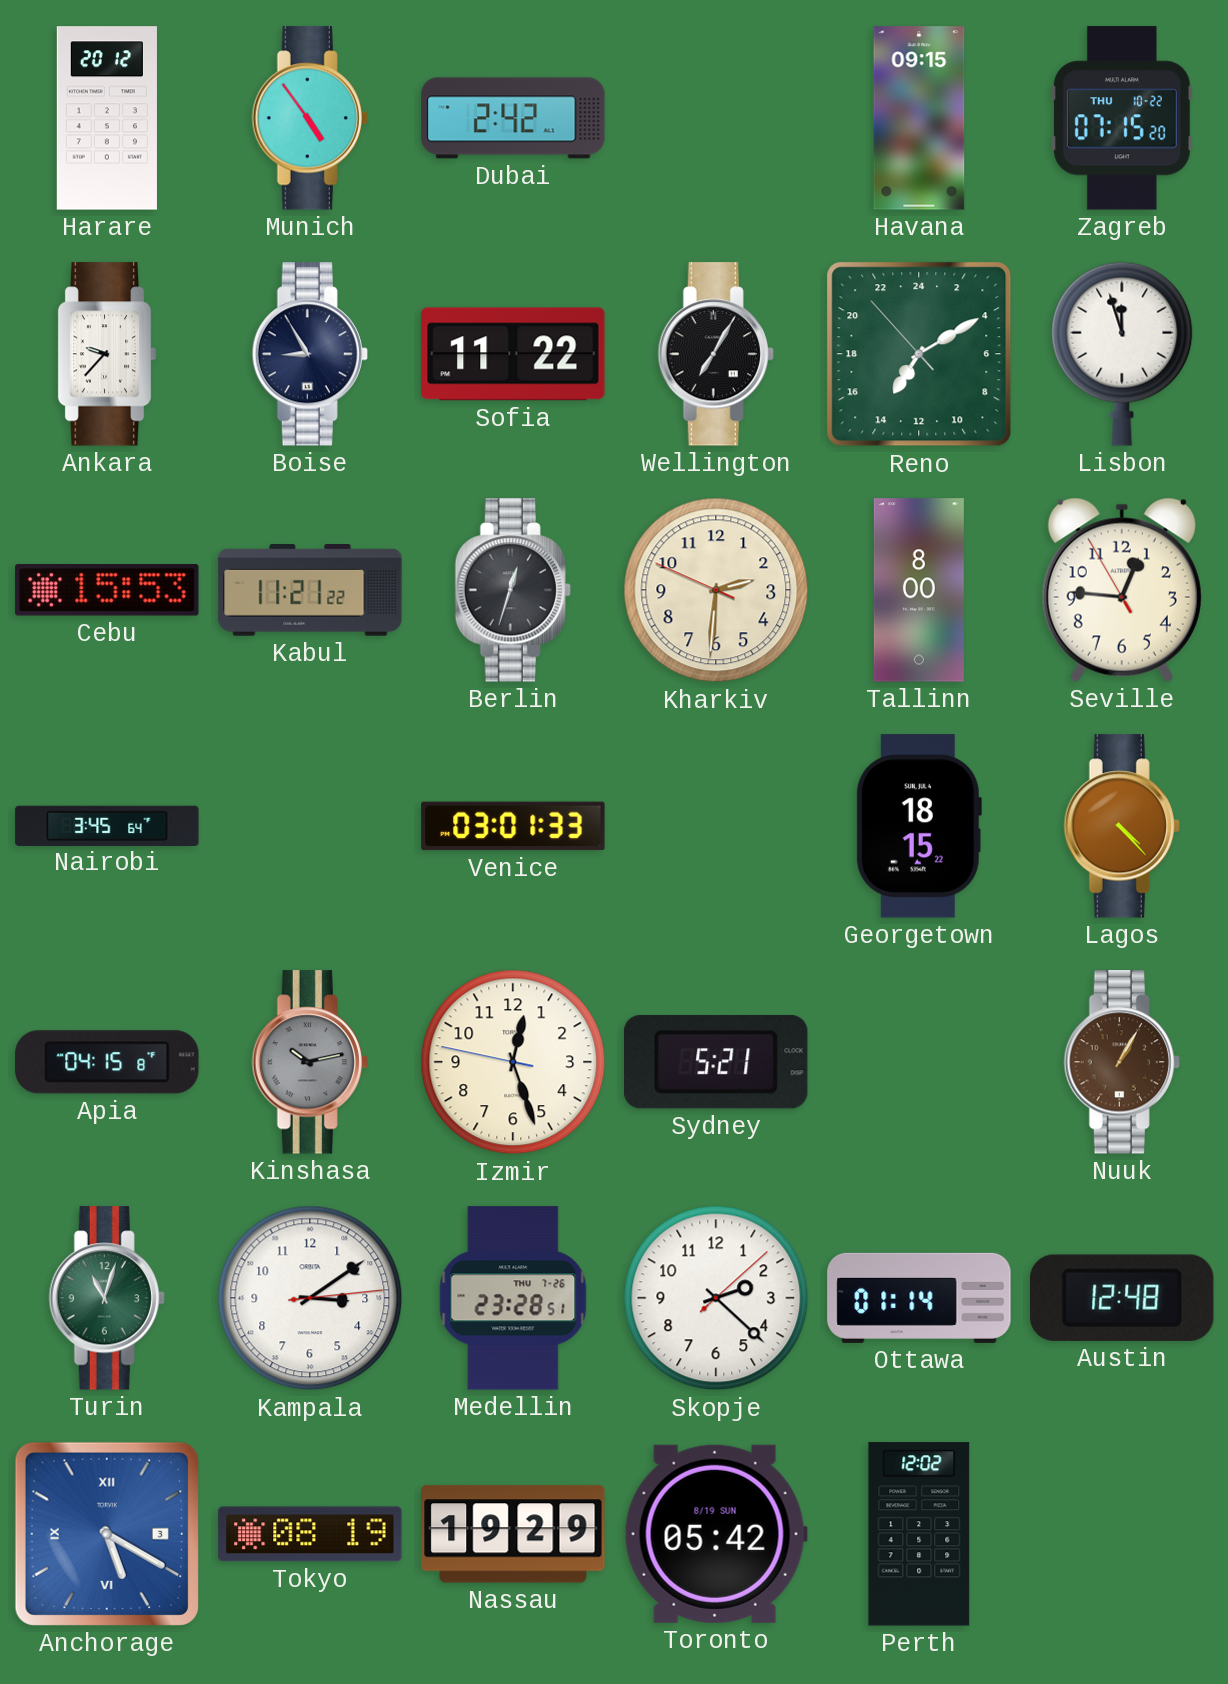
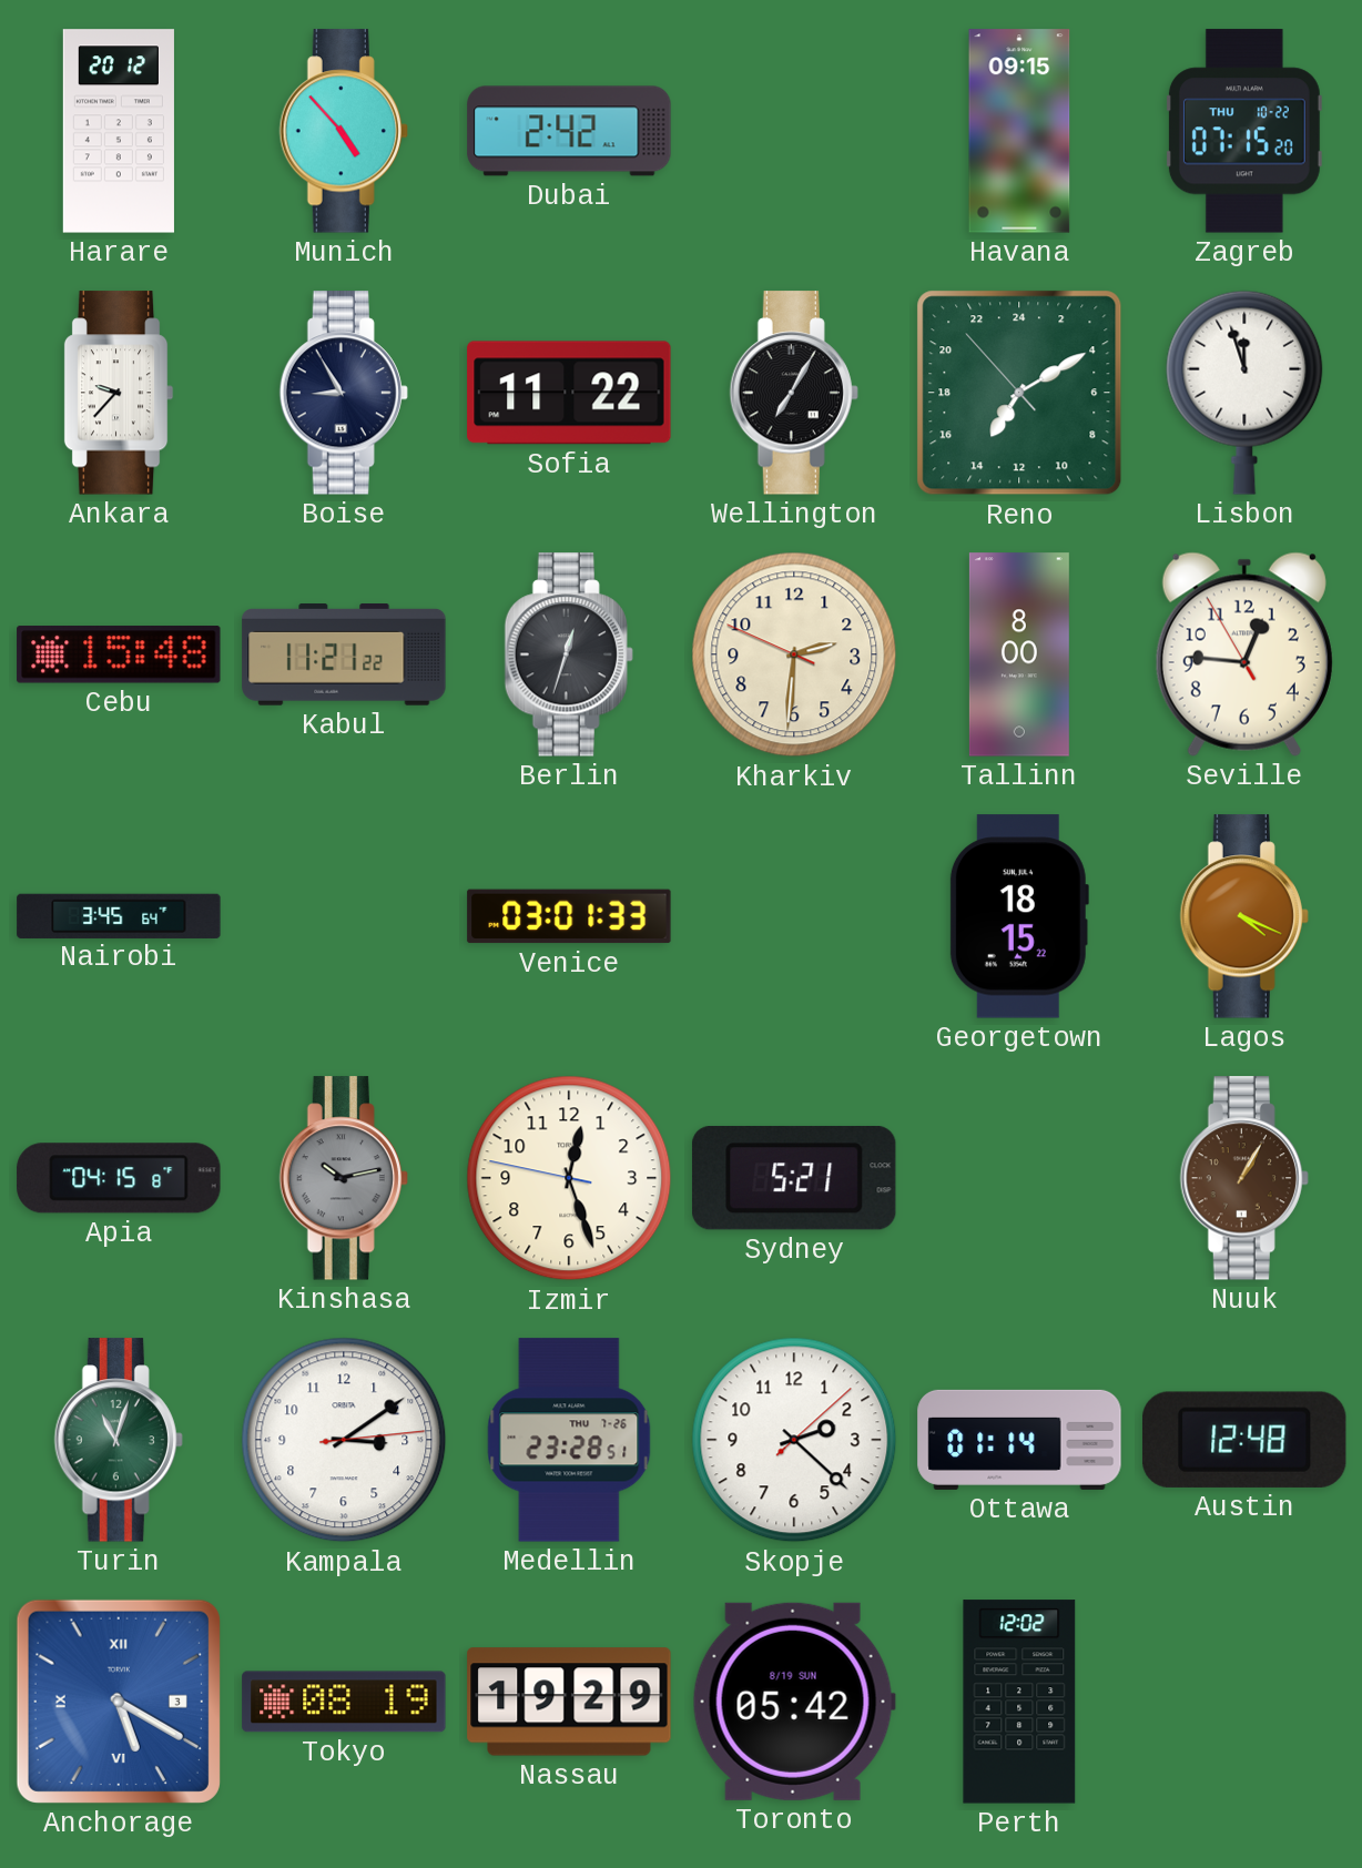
Munich: 4:54 -> 4:53 (344, 131)
Cebu: 15:53 -> 15:48 (119, 654)
Lagos: 4:23 -> 4:19 (1244, 916)
